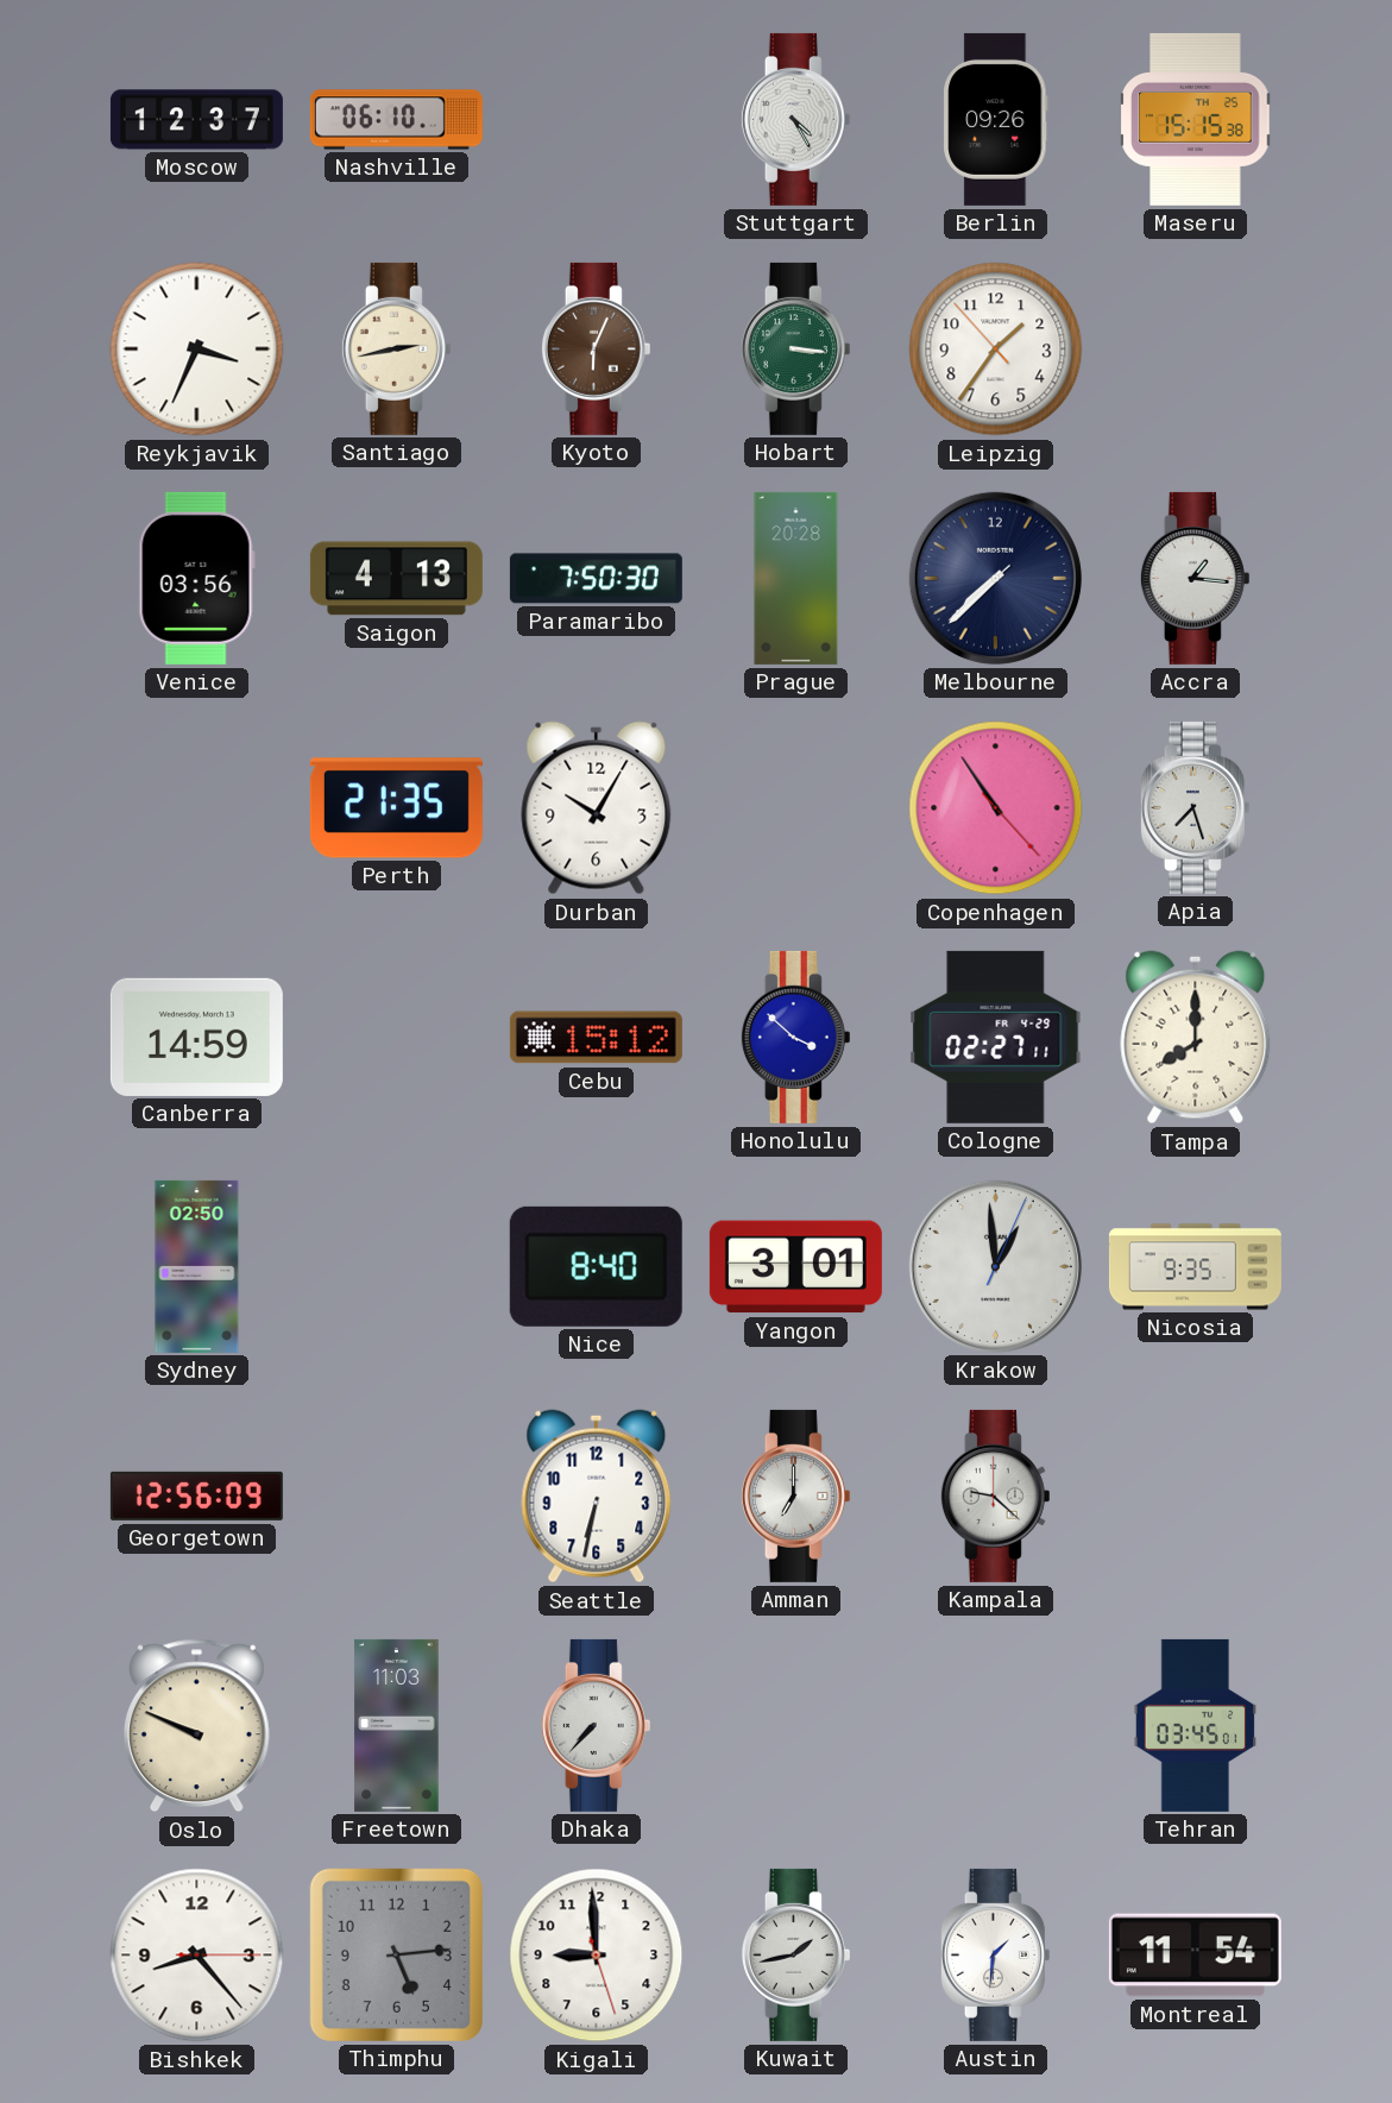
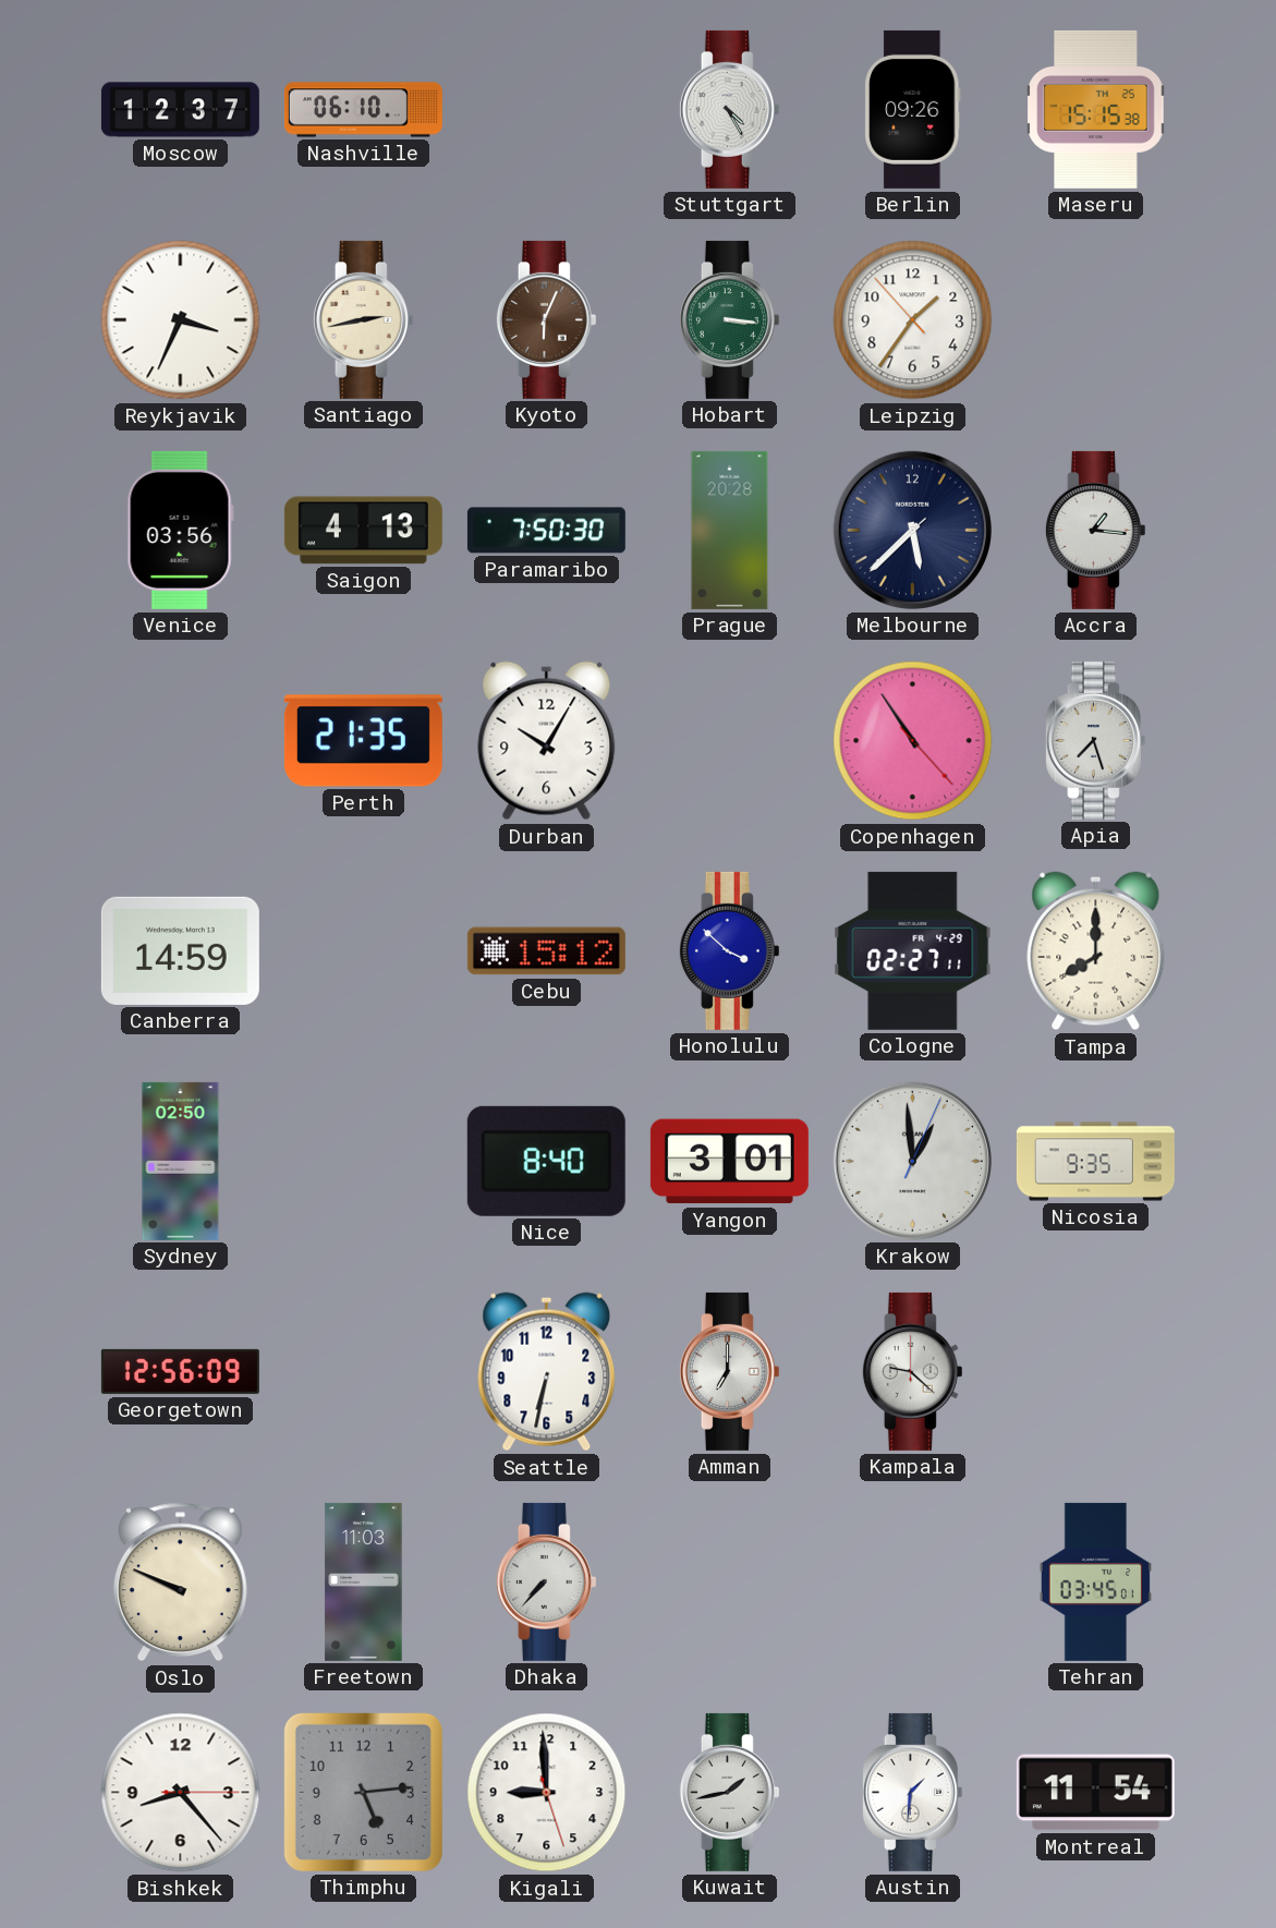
Melbourne: 7:37 -> 5:37 (912, 530)
